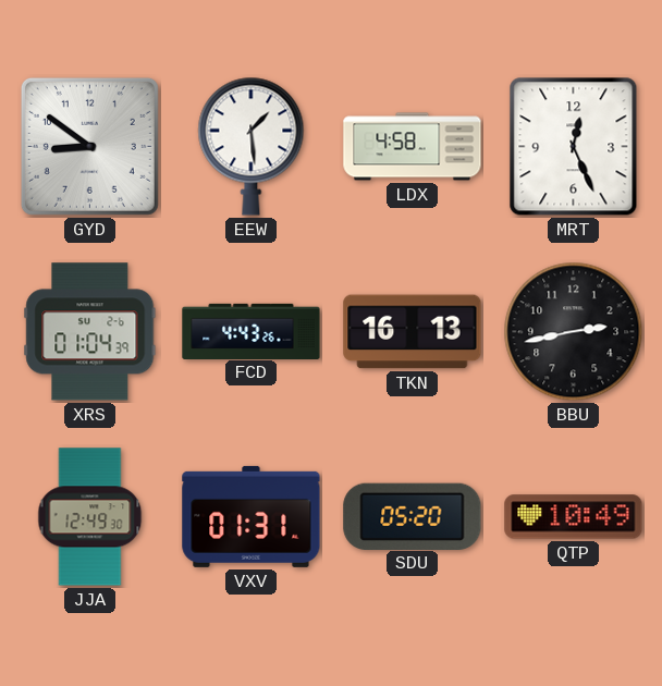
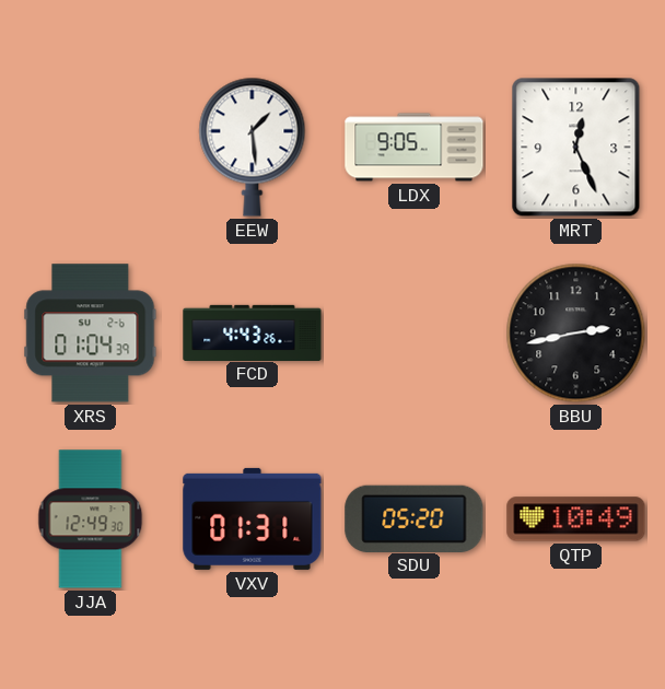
GYD: 8:51 -> none (89, 146)
LDX: 4:58 -> 9:05 (415, 148)
TKN: 16:13 -> none (413, 332)
